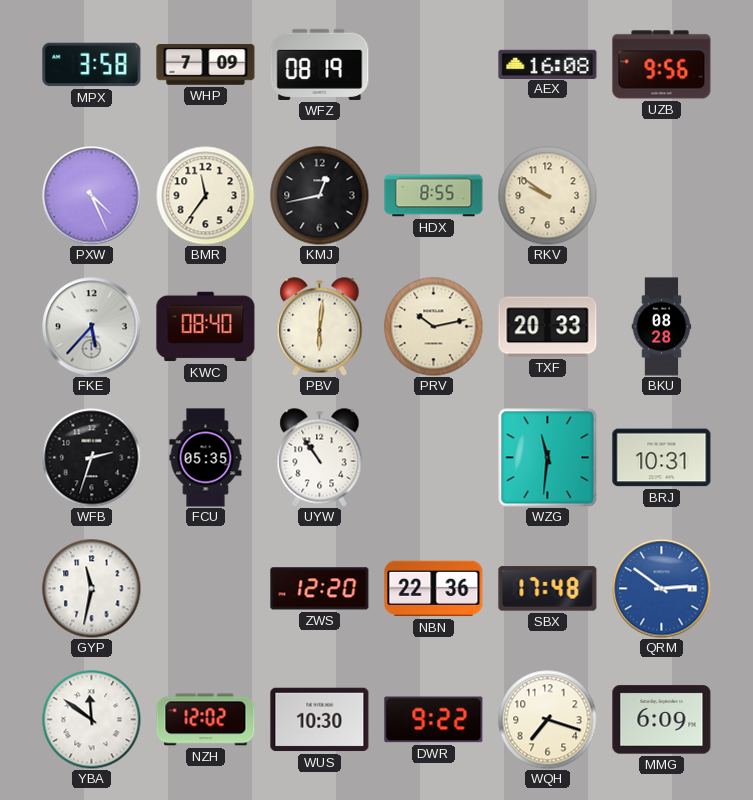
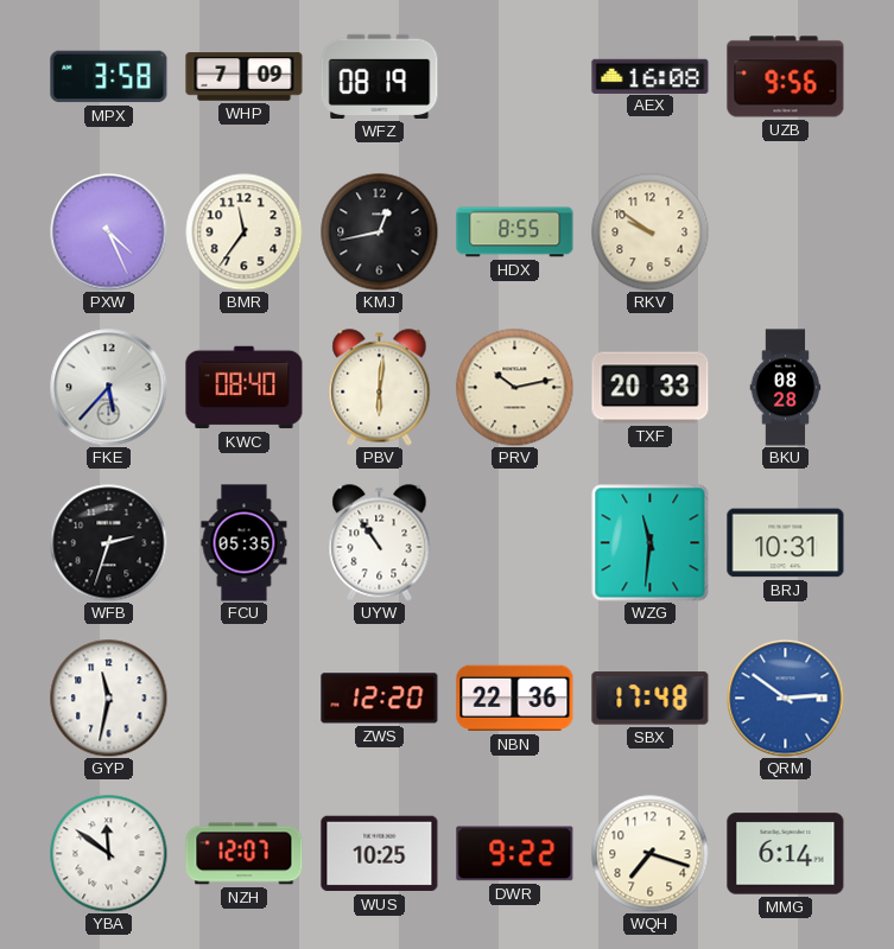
NZH: 12:02 -> 12:07 (245, 854)
WUS: 10:30 -> 10:25 (380, 854)
MMG: 6:09 -> 6:14 (786, 854)
